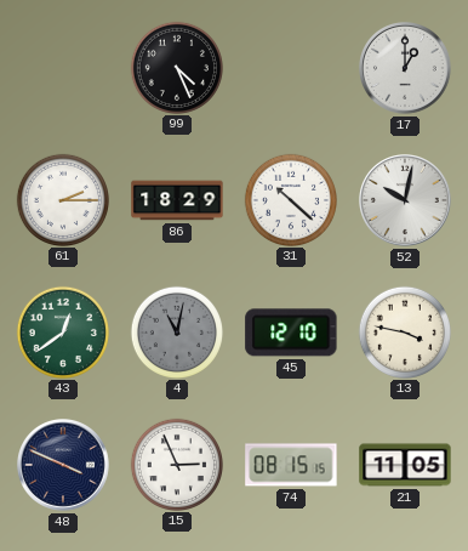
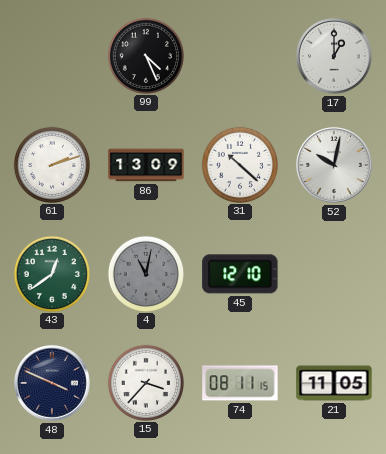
61: 2:15 -> 2:12 (51, 164)
86: 18:29 -> 13:09 (146, 165)
13: 3:47 -> none (404, 331)
15: 2:56 -> 3:37 (145, 382)
74: 08:15 -> 08:11 (240, 383)
